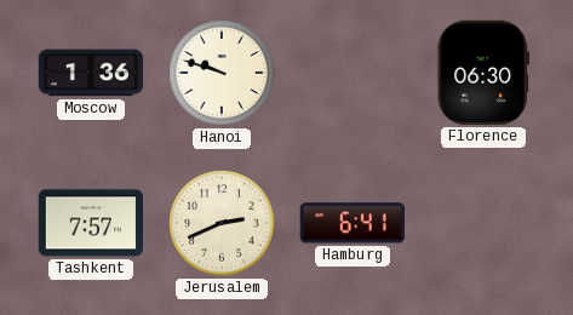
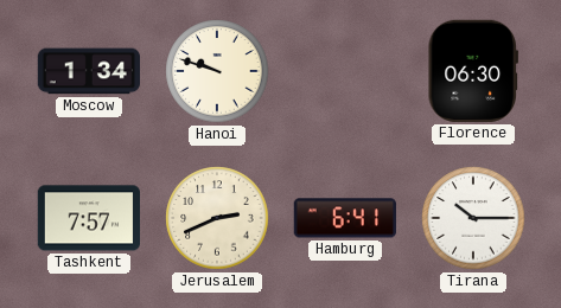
Moscow: 1:36 -> 1:34 (88, 71)
Tirana: none -> 10:15 (473, 218)
